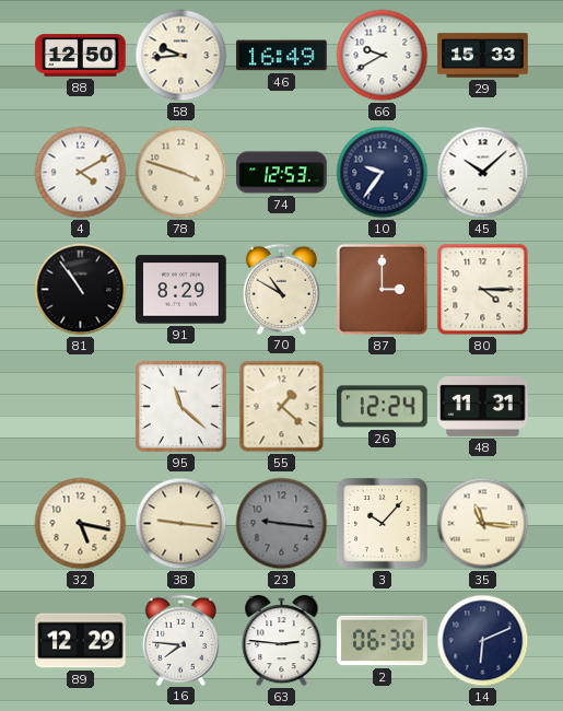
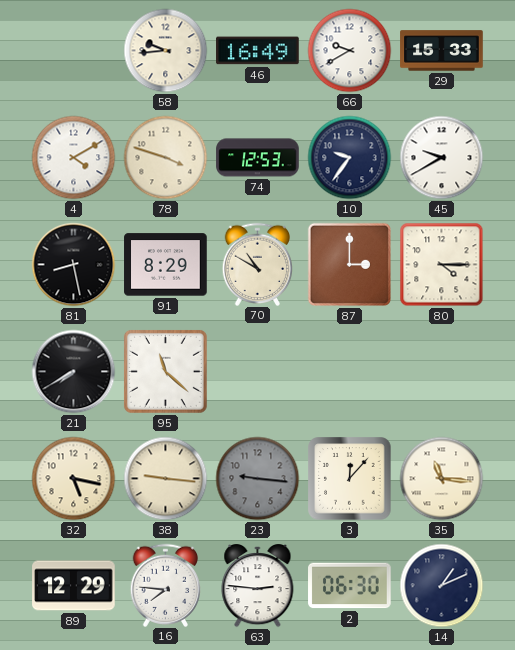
88: 12:50 -> none (81, 56)
45: 10:08 -> 9:40 (442, 158)
81: 10:54 -> 8:28 (74, 265)
21: none -> 7:40 (74, 372)
55: 1:22 -> none (282, 407)
26: 12:24 -> none (383, 407)
48: 11:31 -> none (483, 406)
3: 10:07 -> 12:07 (350, 479)
14: 6:11 -> 1:11 (442, 586)
